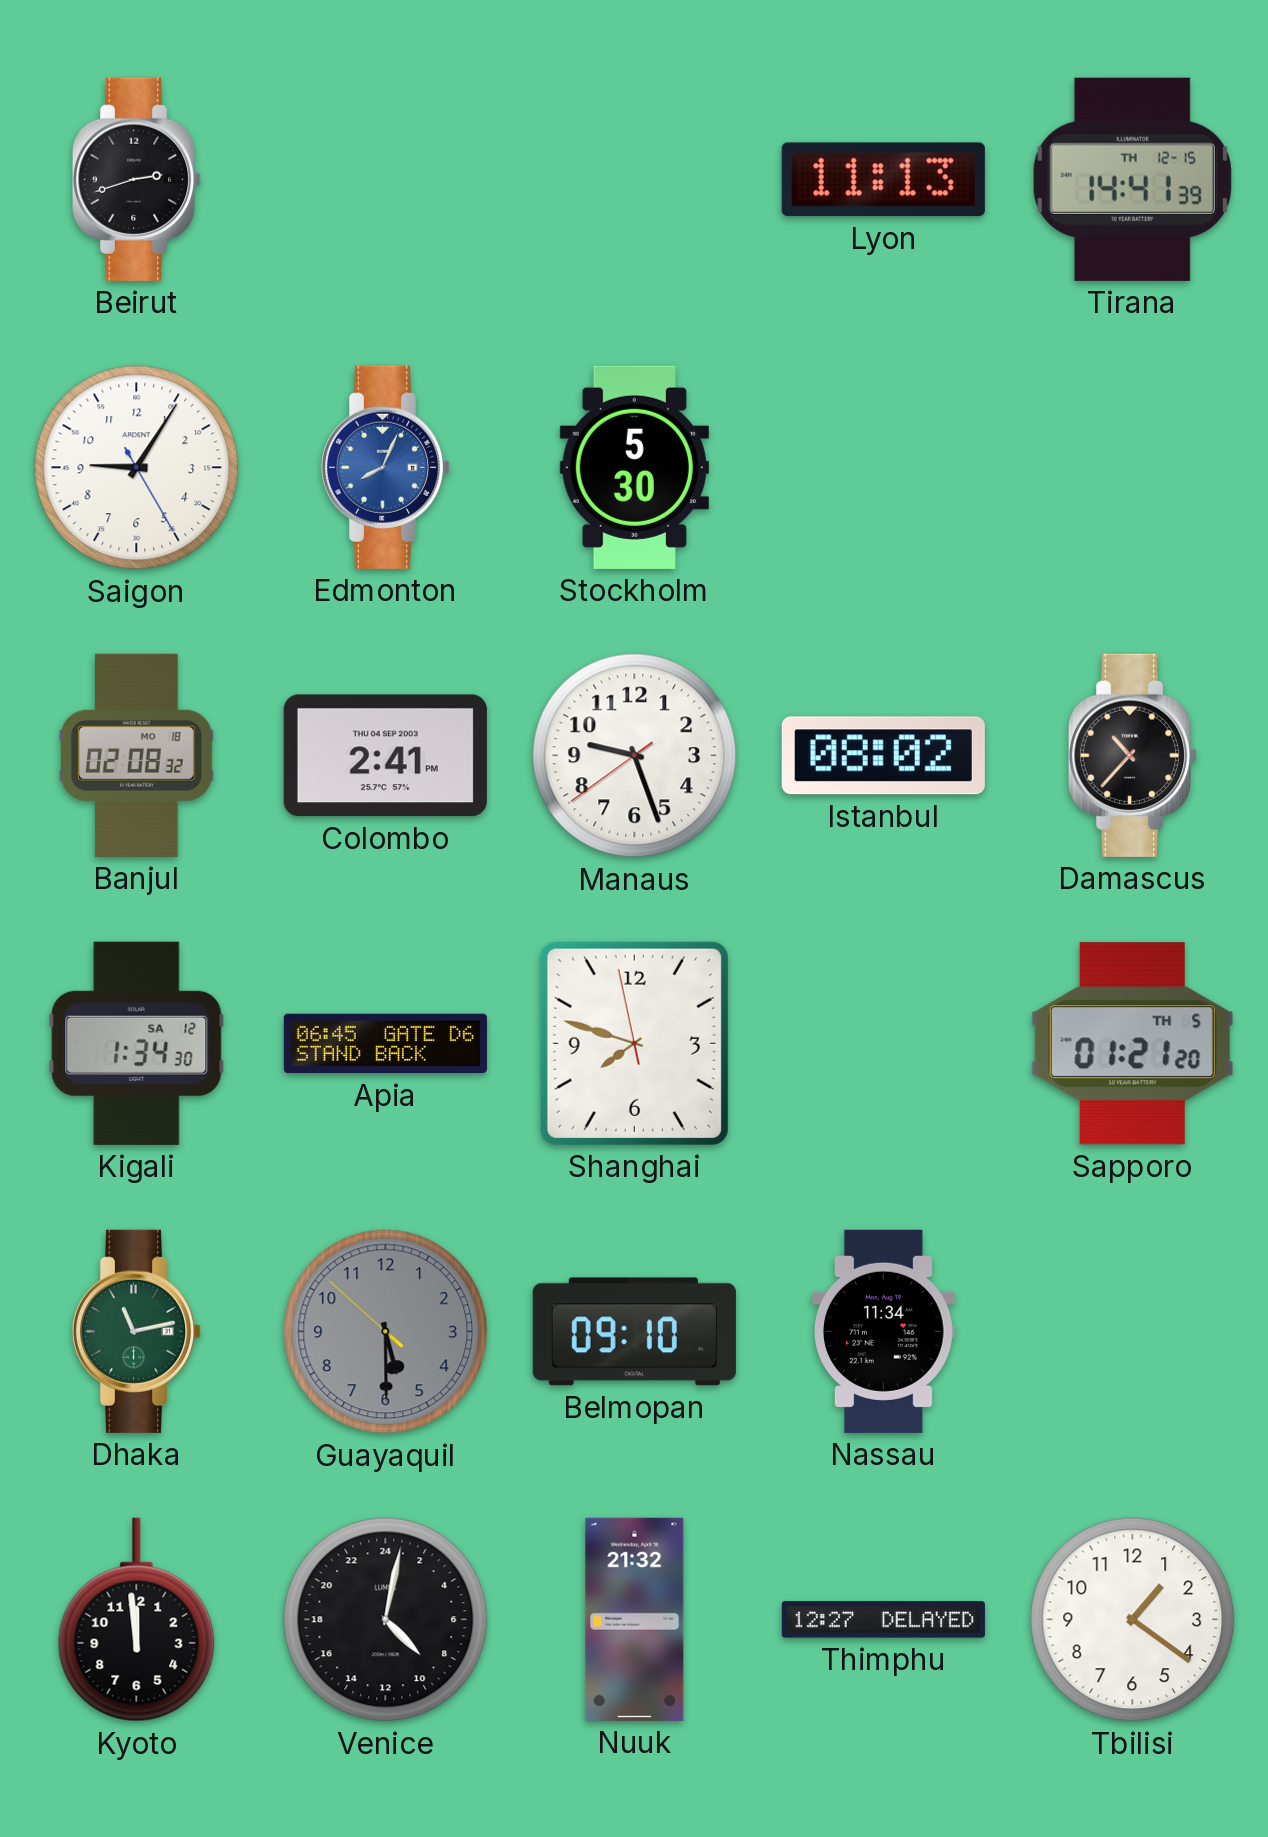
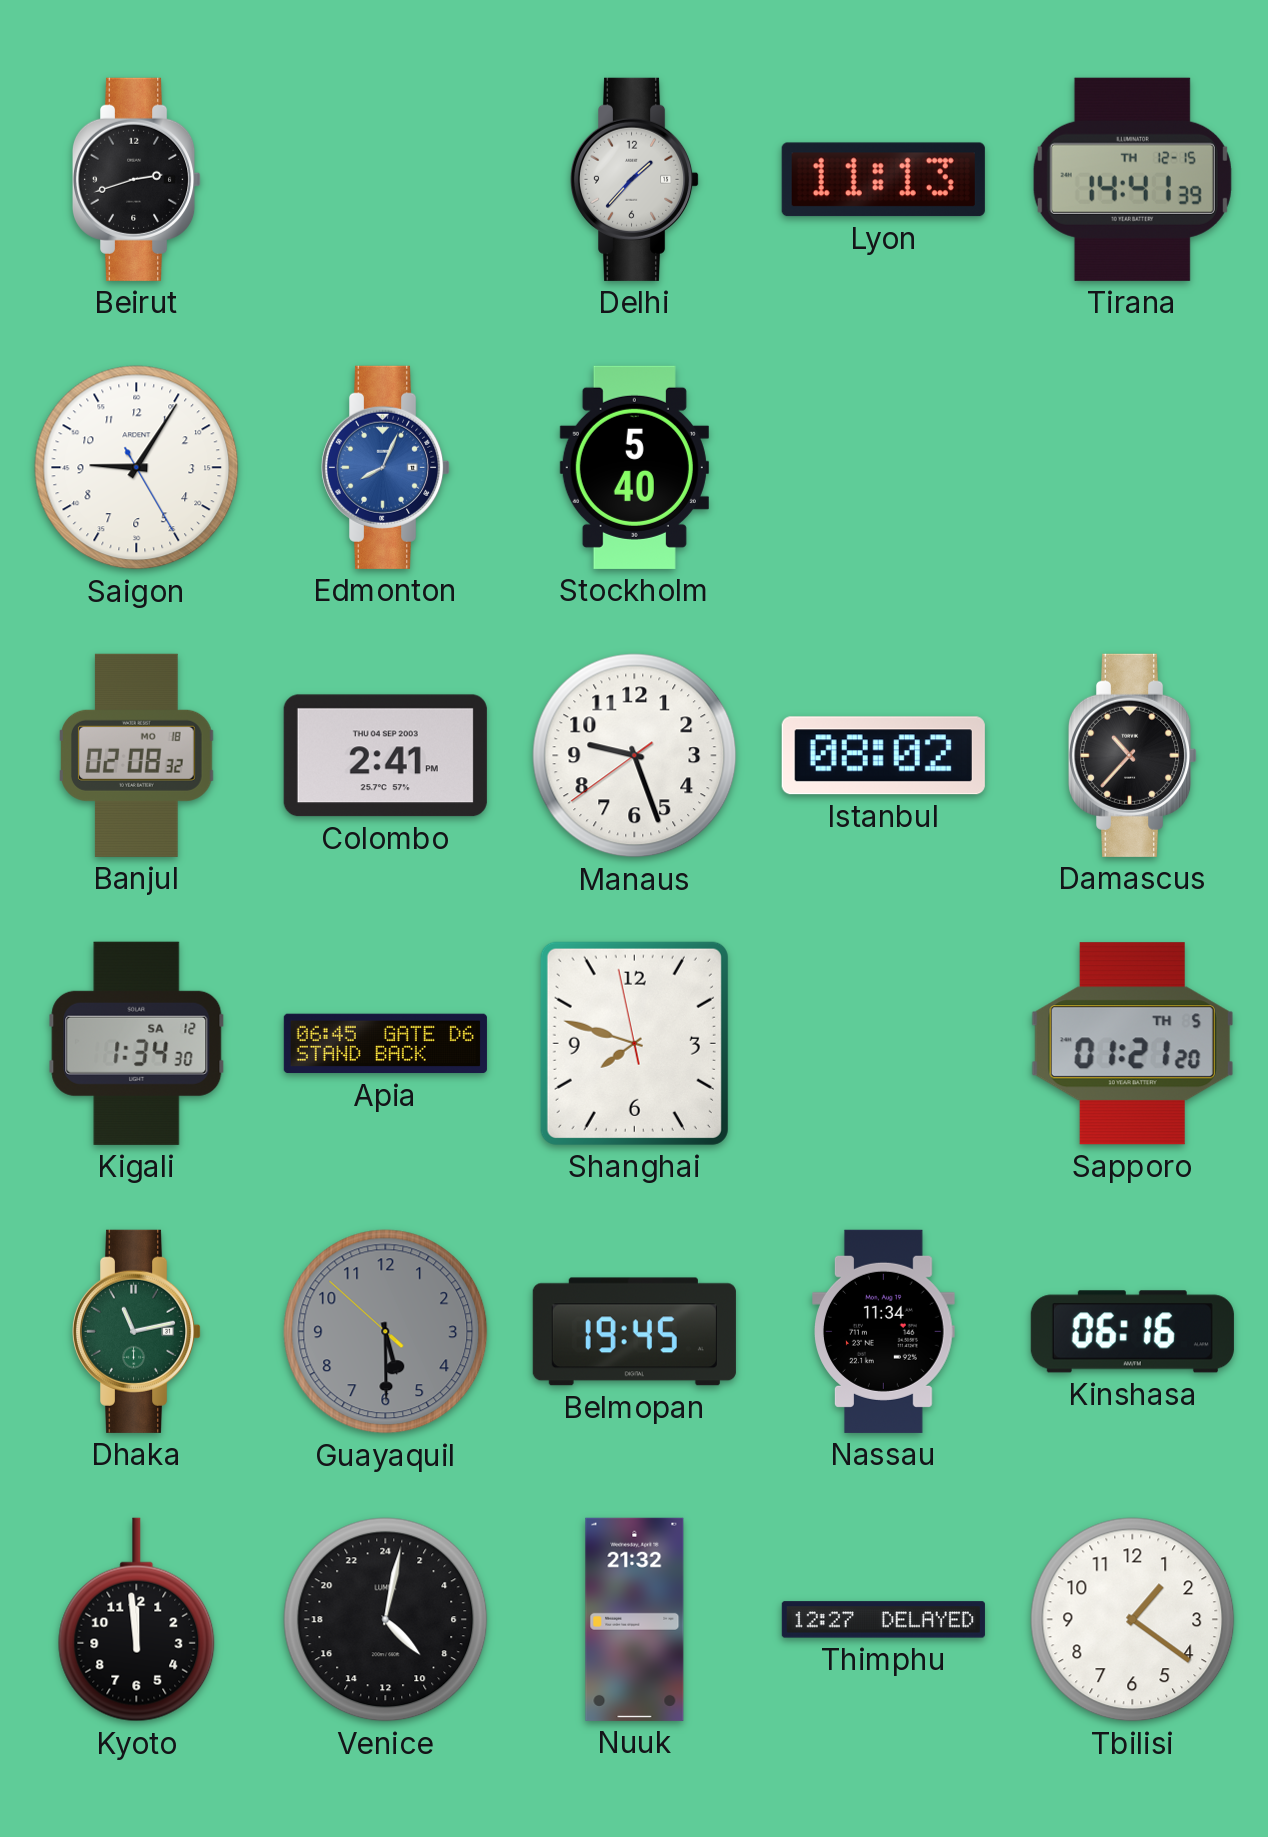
Delhi: none -> 1:37 (635, 179)
Stockholm: 5:30 -> 5:40 (634, 467)
Belmopan: 09:10 -> 19:45 (634, 1332)
Kinshasa: none -> 06:16 (1132, 1332)
